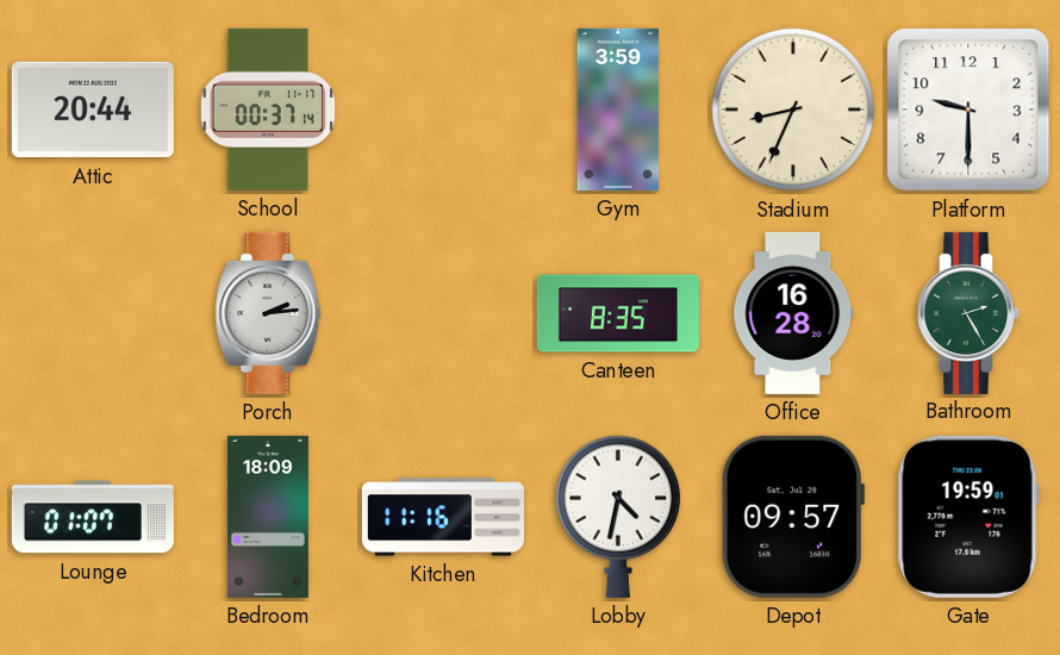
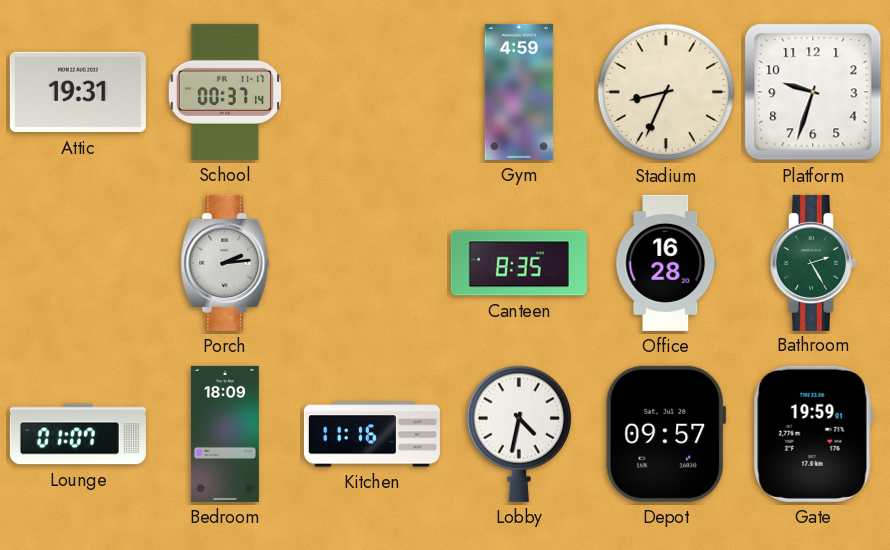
Attic: 20:44 -> 19:31 (78, 92)
Gym: 3:59 -> 4:59 (519, 92)
Platform: 9:30 -> 9:33 (813, 92)
